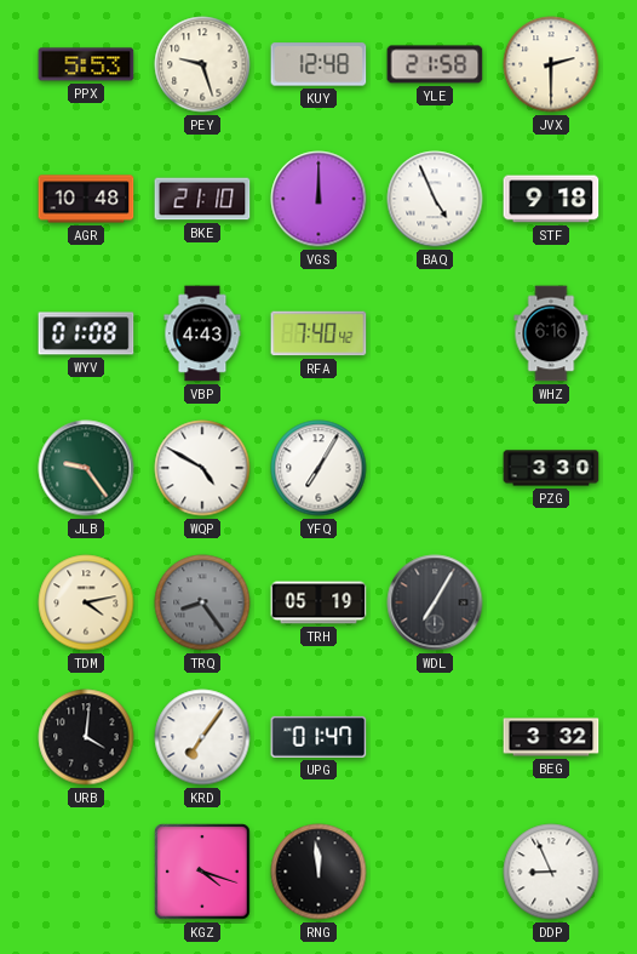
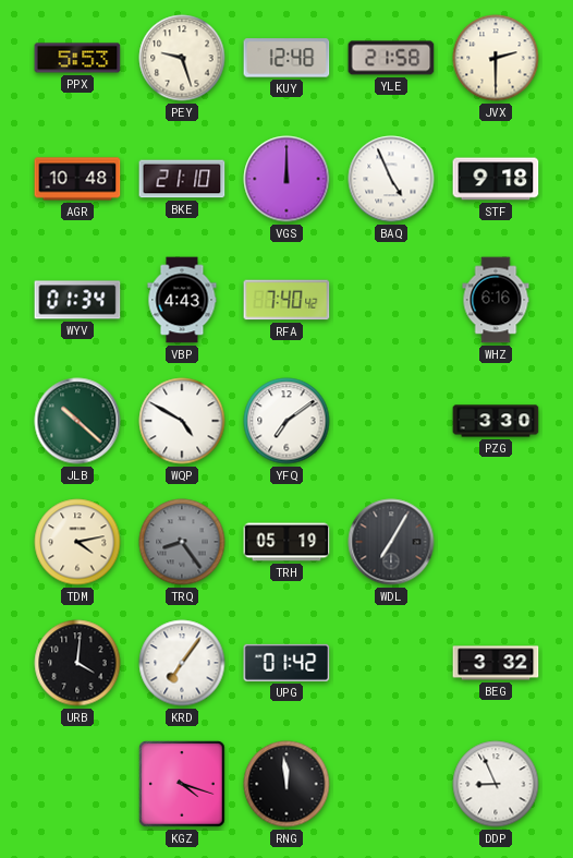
WYV: 01:08 -> 01:34 (77, 300)
JLB: 9:24 -> 10:22 (77, 421)
YFQ: 7:05 -> 7:09 (286, 421)
UPG: 01:47 -> 01:42 (286, 663)
